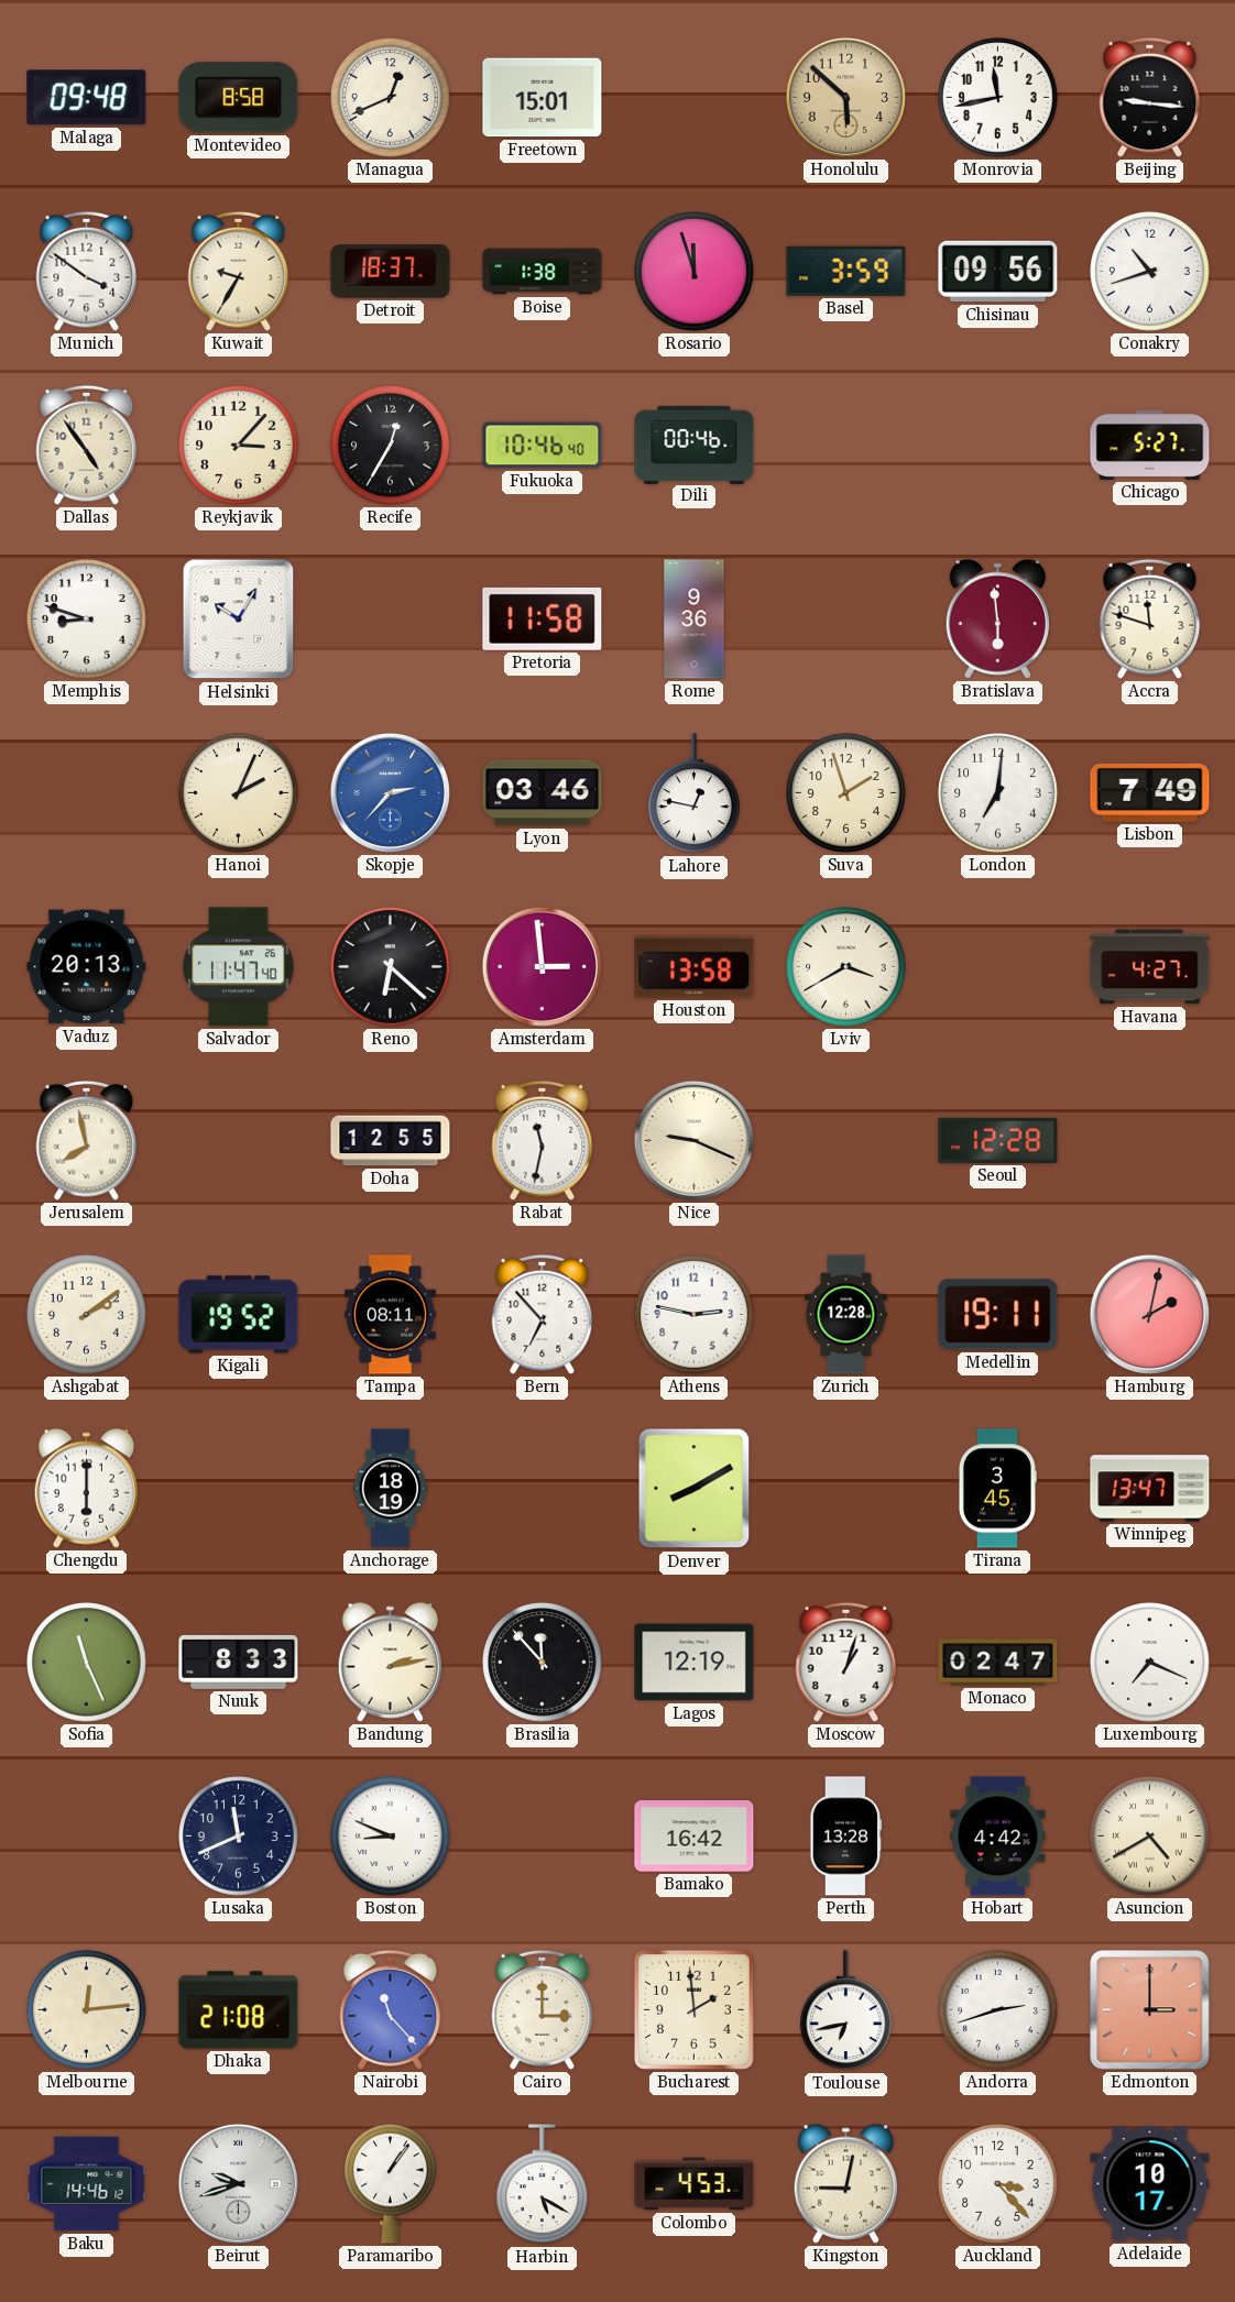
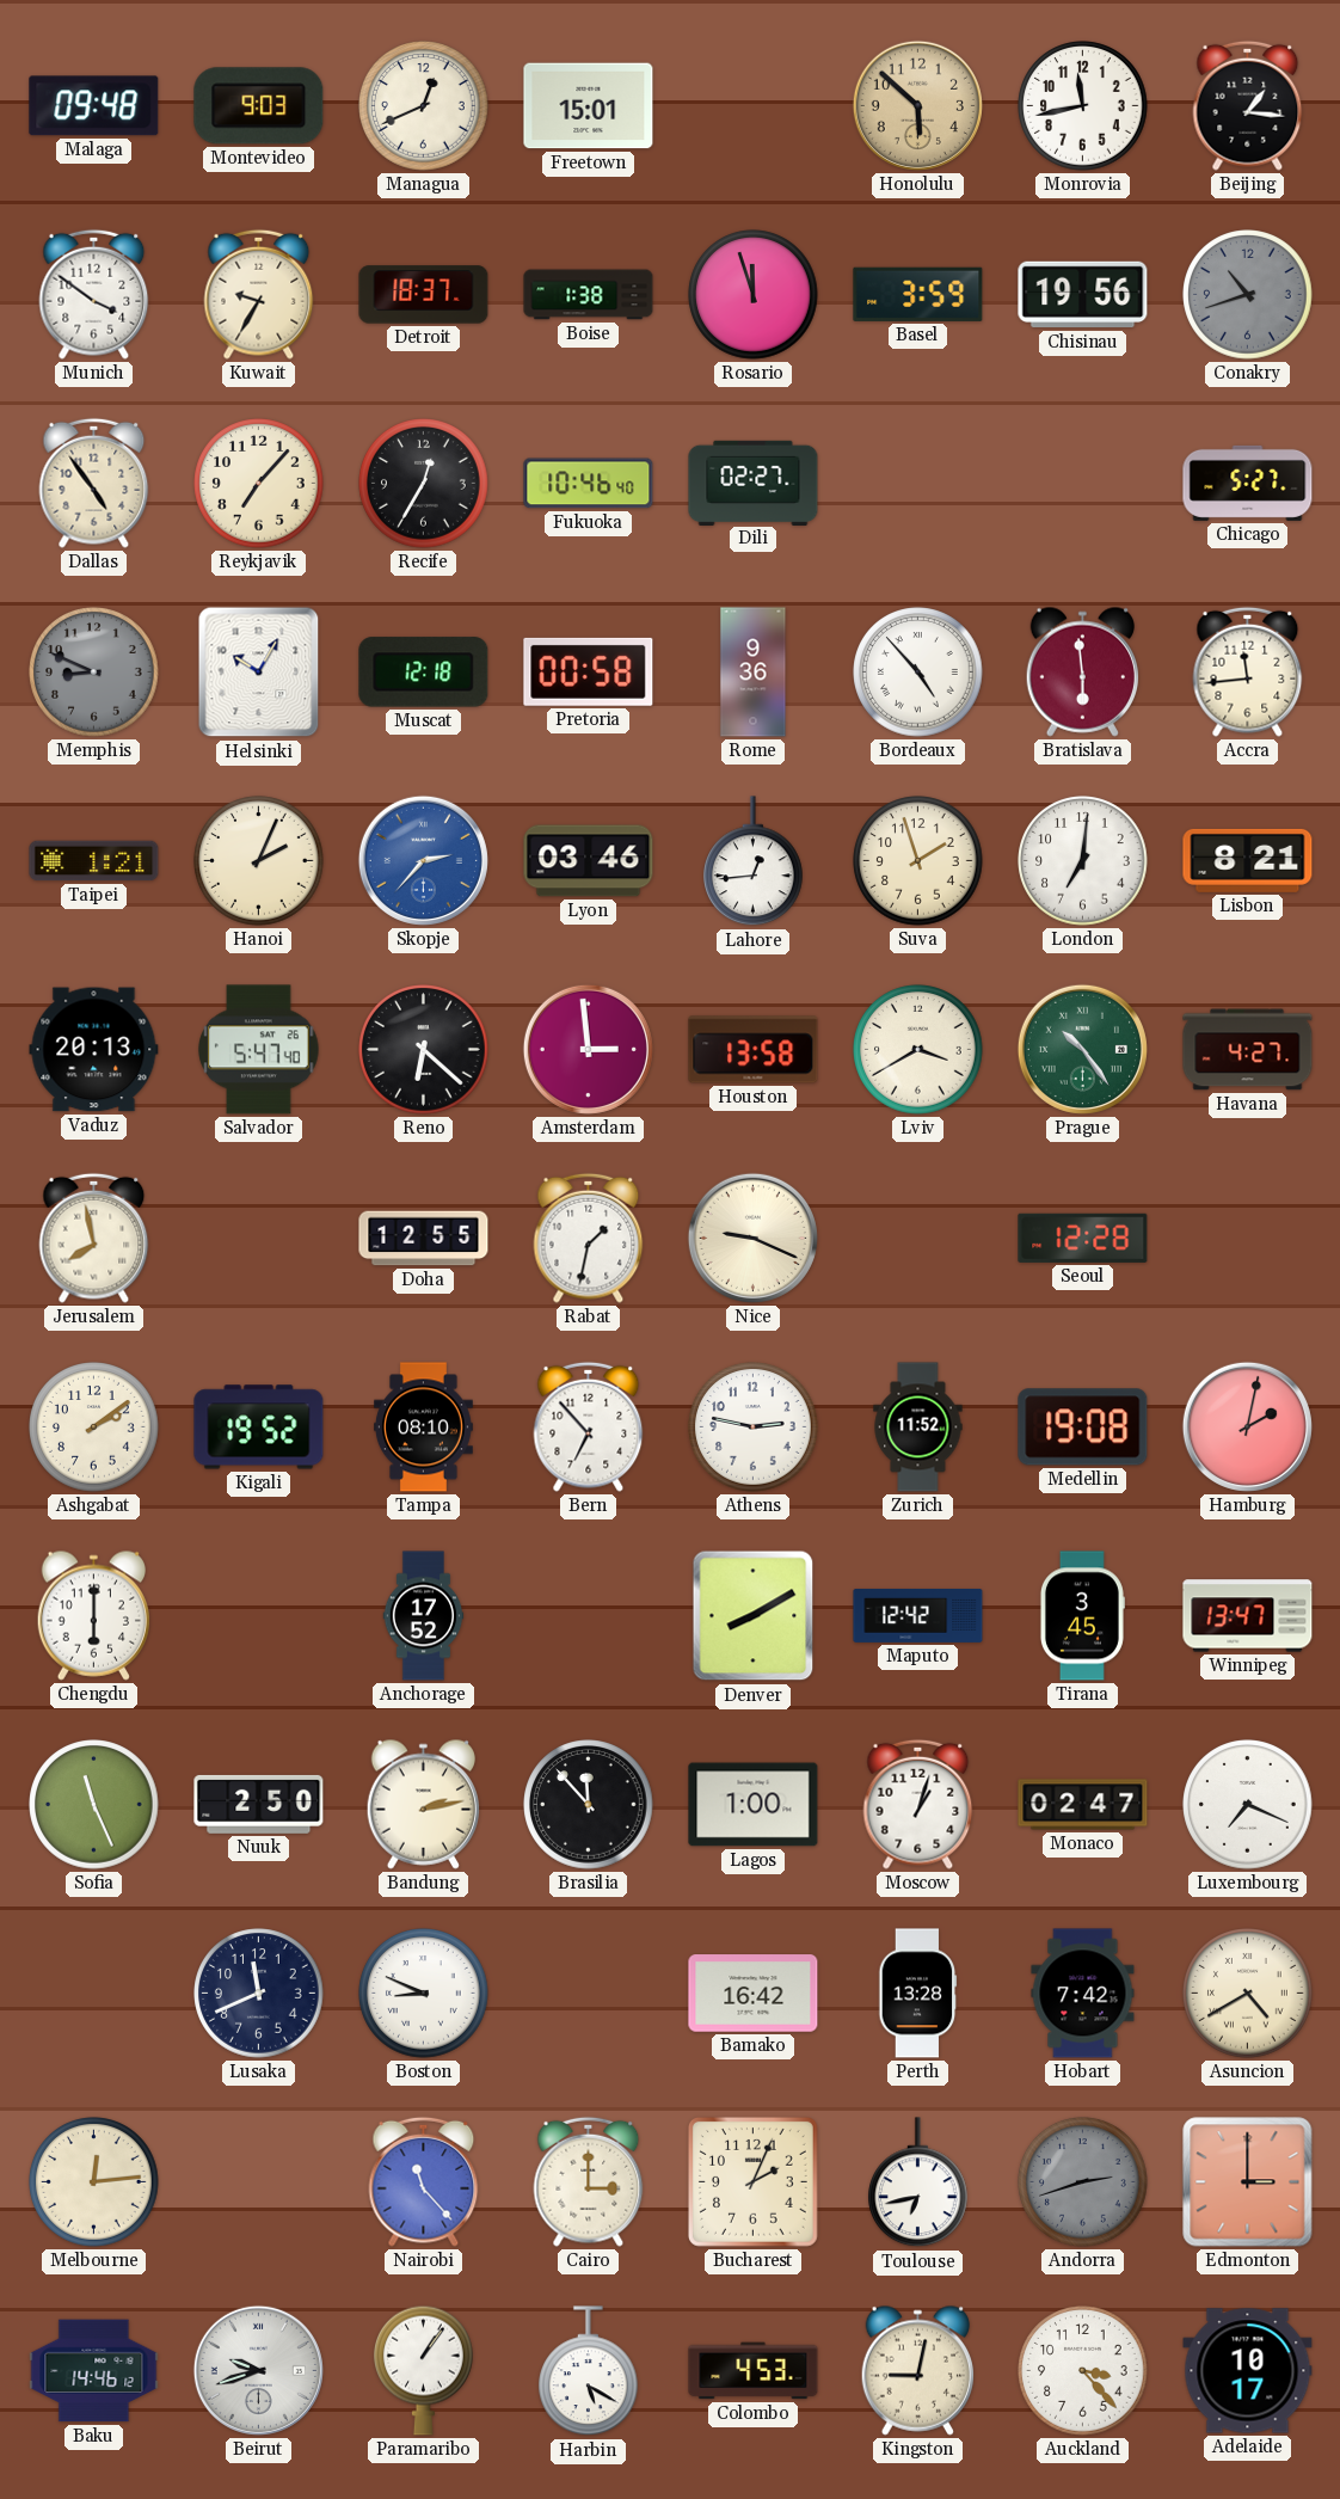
Montevideo: 8:58 -> 9:03 (259, 106)
Beijing: 9:16 -> 1:16 (1248, 105)
Chisinau: 09:56 -> 19:56 (1083, 295)
Conakry dial: white -> grey (1248, 295)
Reykjavik: 3:07 -> 7:07 (259, 484)
Dili: 00:46 -> 02:27 (754, 483)
Memphis: 8:48 -> 8:49 (94, 673)
Memphis dial: white -> grey (94, 673)
Muscat: none -> 12:18 (424, 673)
Pretoria: 11:58 -> 00:58 (589, 671)
Bordeaux: none -> 4:53 (918, 673)
Accra: 11:48 -> 11:44 (1248, 671)
Taipei: none -> 1:21 (94, 861)
Lahore: 12:47 -> 12:44 (754, 861)
Lisbon: 7:49 -> 8:21 (1248, 860)
Salvador: 11:47 -> 5:47 (259, 1050)
Prague: none -> 10:24 (1082, 1049)
Rabat: 11:32 -> 1:32 (589, 1238)
Tampa: 08:11 -> 08:10 (424, 1427)
Zurich: 12:28 -> 11:52 (918, 1427)
Medellin: 19:11 -> 19:08 (1083, 1427)
Anchorage: 18:19 -> 17:52 (424, 1616)
Maputo: none -> 12:42 (918, 1616)
Nuuk: 8:33 -> 2:50 (259, 1804)
Lagos: 12:19 -> 1:00 (754, 1805)
Hobart: 4:42 -> 7:42 (1083, 1994)
Dhaka: 21:08 -> none (239, 2010)
Bucharest: 1:59 -> 2:04 (752, 2181)
Andorra dial: white -> grey (1083, 2182)
